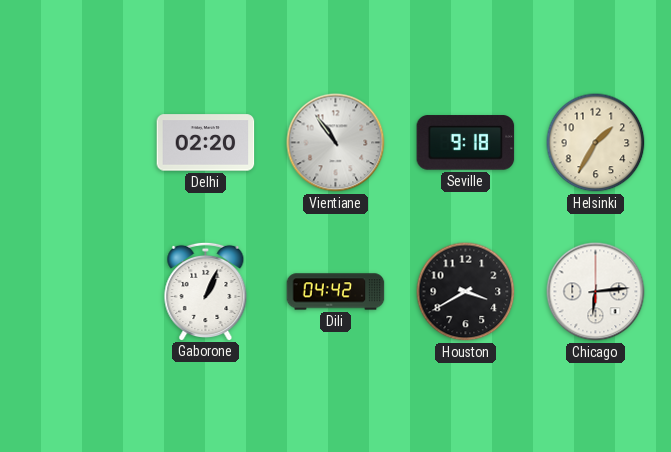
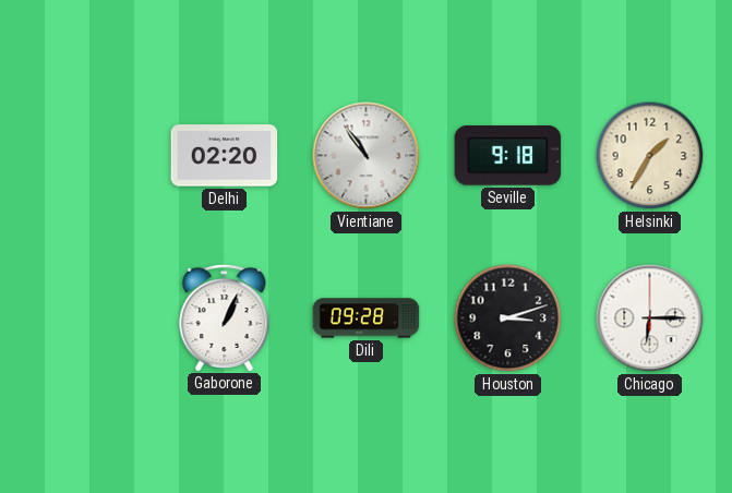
Dili: 04:42 -> 09:28 (367, 318)
Houston: 3:40 -> 3:12 (508, 318)
Chicago: 6:14 -> 6:15 (650, 318)
